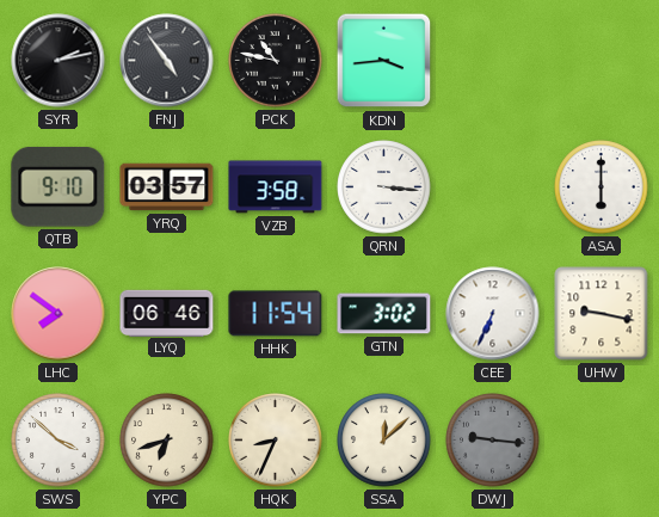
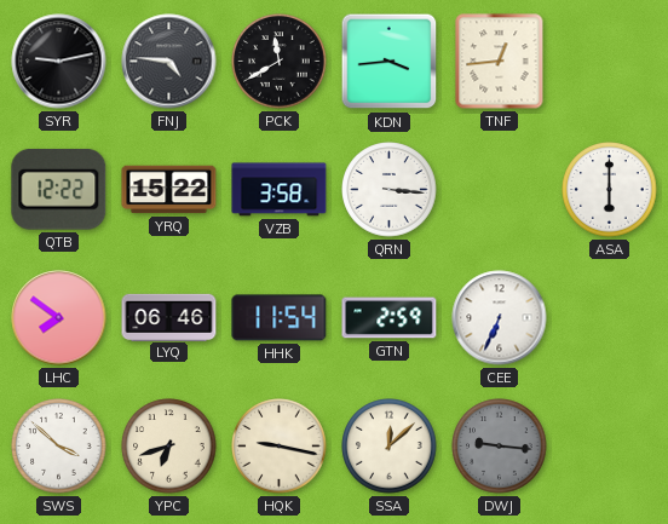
SYR: 2:13 -> 9:13 (59, 62)
FNJ: 4:54 -> 4:46 (169, 62)
PCK: 10:47 -> 11:40 (280, 62)
TNF: none -> 12:44 (500, 62)
QTB: 9:10 -> 12:22 (59, 189)
YRQ: 03:57 -> 15:22 (169, 190)
GTN: 3:02 -> 2:59 (390, 318)
UHW: 9:17 -> none (602, 314)
HQK: 8:34 -> 9:17 (280, 447)
